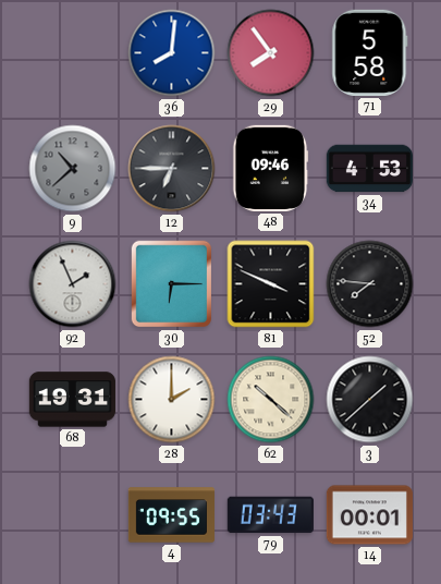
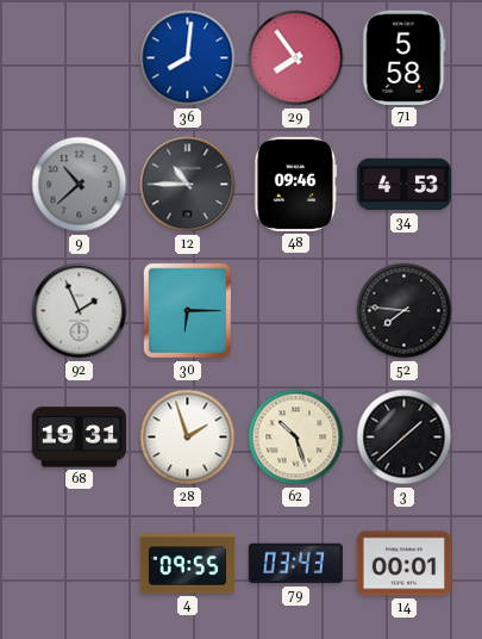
12: 6:45 -> 10:45 (188, 185)
81: 3:49 -> none (271, 284)
28: 2:00 -> 1:57 (188, 438)
62: 10:22 -> 10:27 (296, 438)
